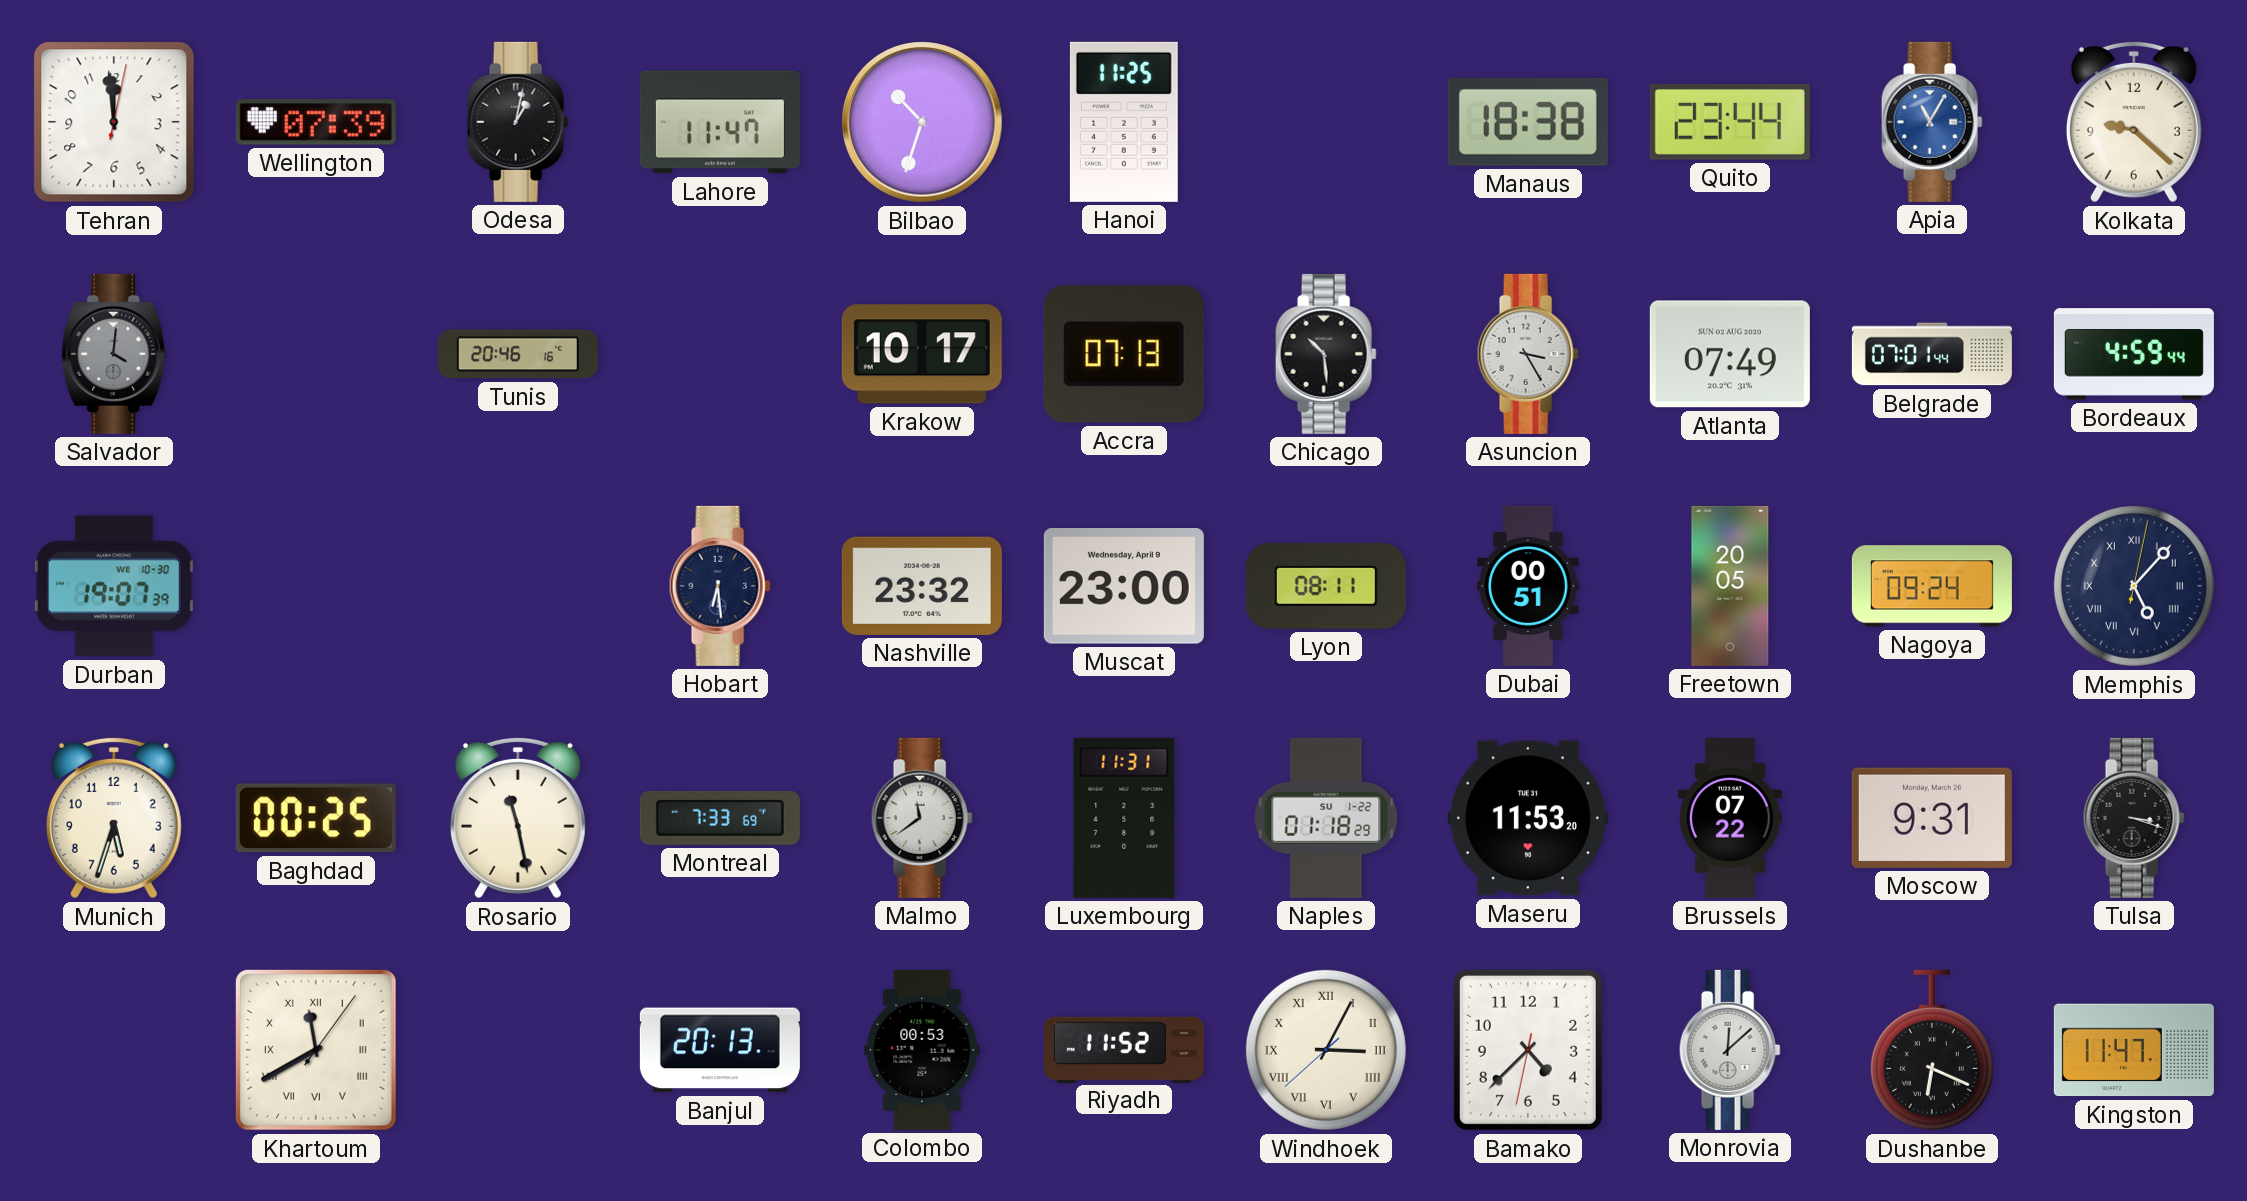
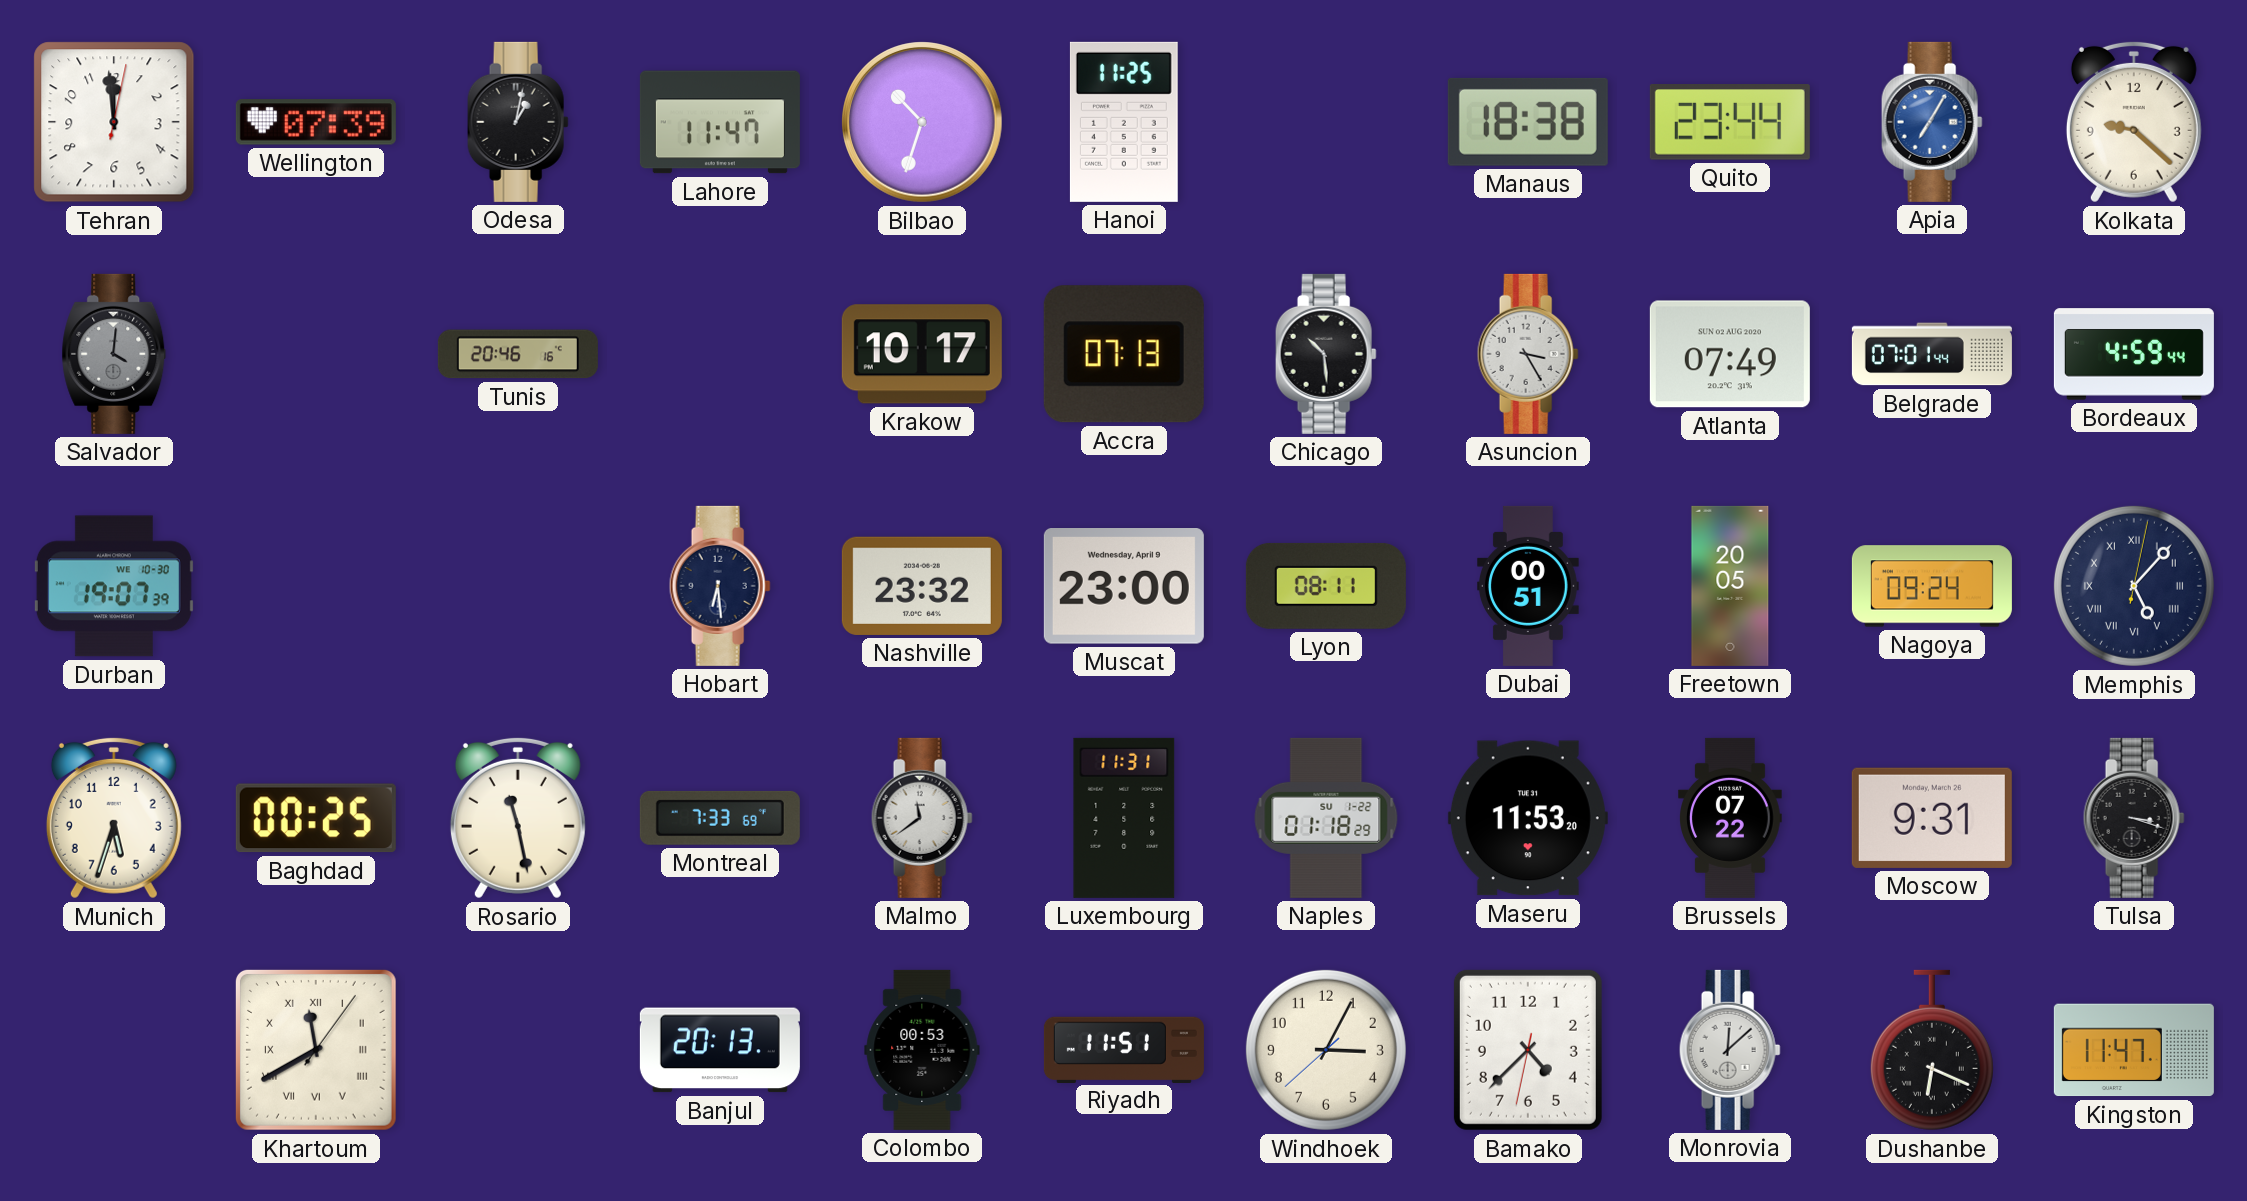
Apia: 11:05 -> 7:05 (1932, 122)
Riyadh: 11:52 -> 11:51 (1124, 1049)
Windhoek numerals: Roman -> Arabic (1326, 1050)
